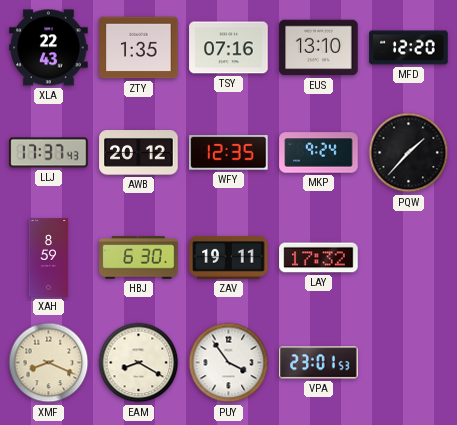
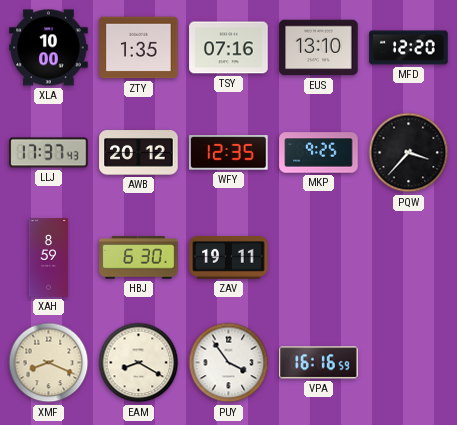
XLA: 22:43 -> 10:00 (49, 48)
MKP: 9:24 -> 9:25 (319, 153)
PQW: 1:37 -> 3:37 (409, 153)
LAY: 17:32 -> none (319, 258)
VPA: 23:01 -> 16:16 (319, 363)
